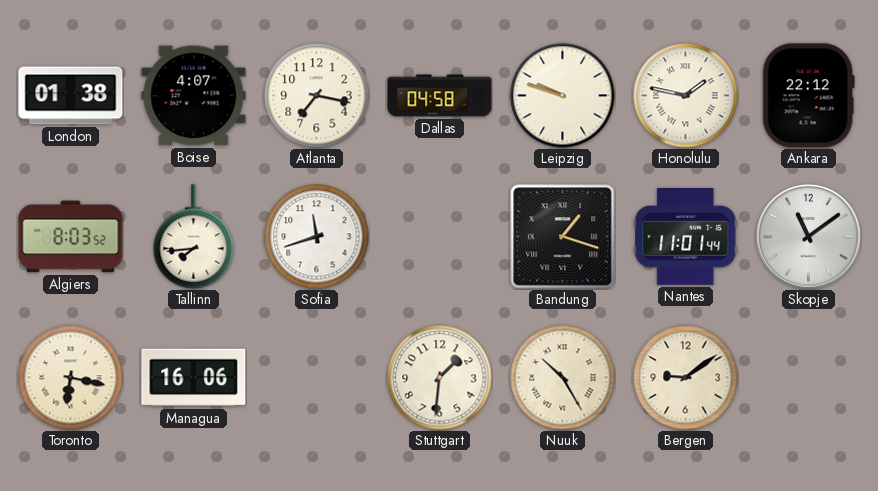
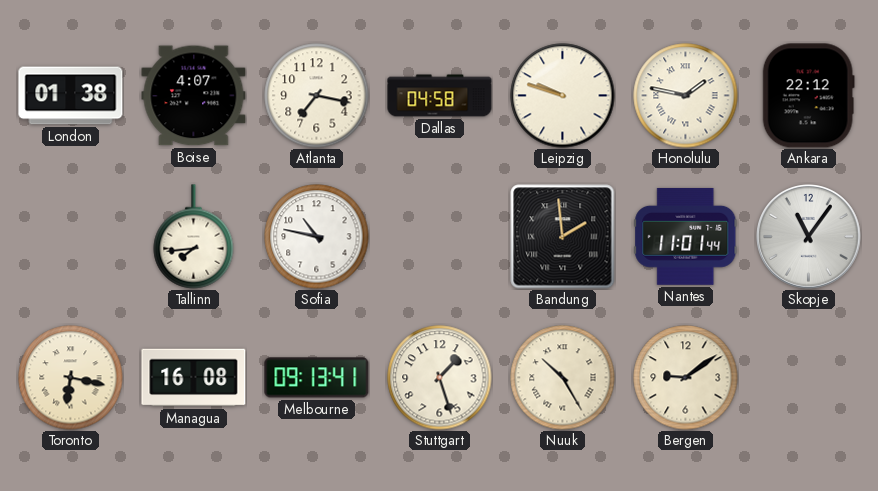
Algiers: 8:03 -> none (71, 237)
Sofia: 11:42 -> 10:47 (317, 237)
Bandung: 1:18 -> 1:59 (563, 237)
Skopje: 11:09 -> 11:06 (809, 237)
Managua: 16:06 -> 16:08 (194, 378)
Melbourne: none -> 09:13 (317, 378)
Stuttgart: 1:31 -> 1:27 (440, 378)
